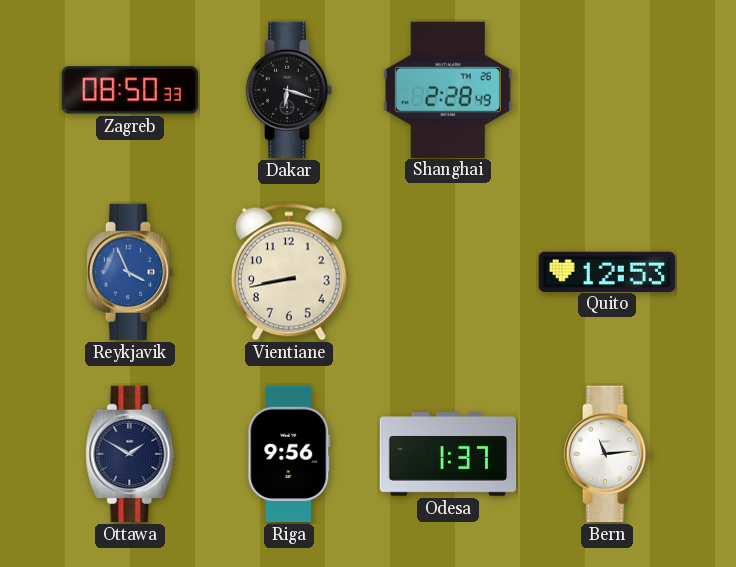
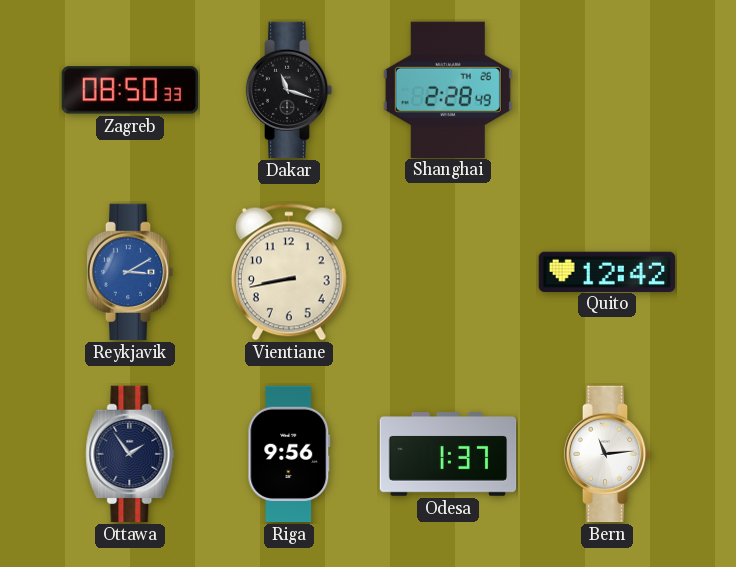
Dakar: 6:18 -> 11:18 (289, 90)
Reykjavik: 3:56 -> 3:10 (130, 272)
Quito: 12:53 -> 12:42 (606, 271)
Ottawa: 1:50 -> 1:54 (130, 454)
